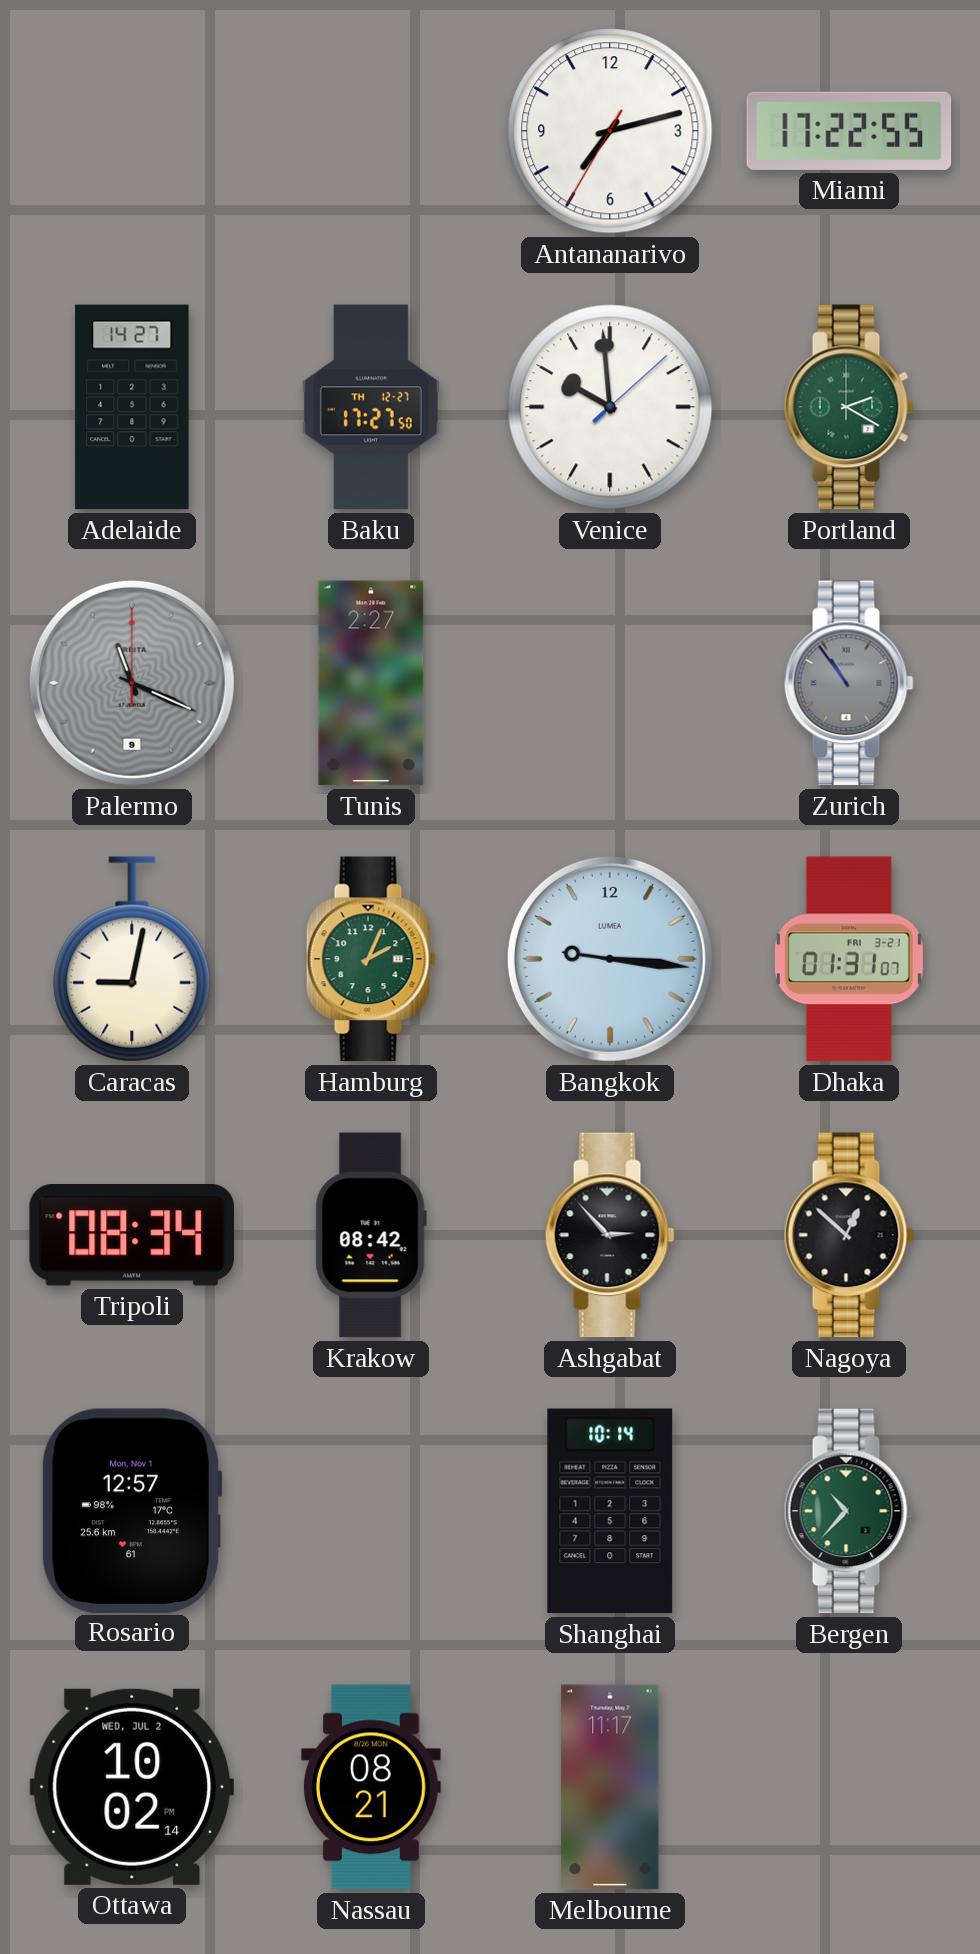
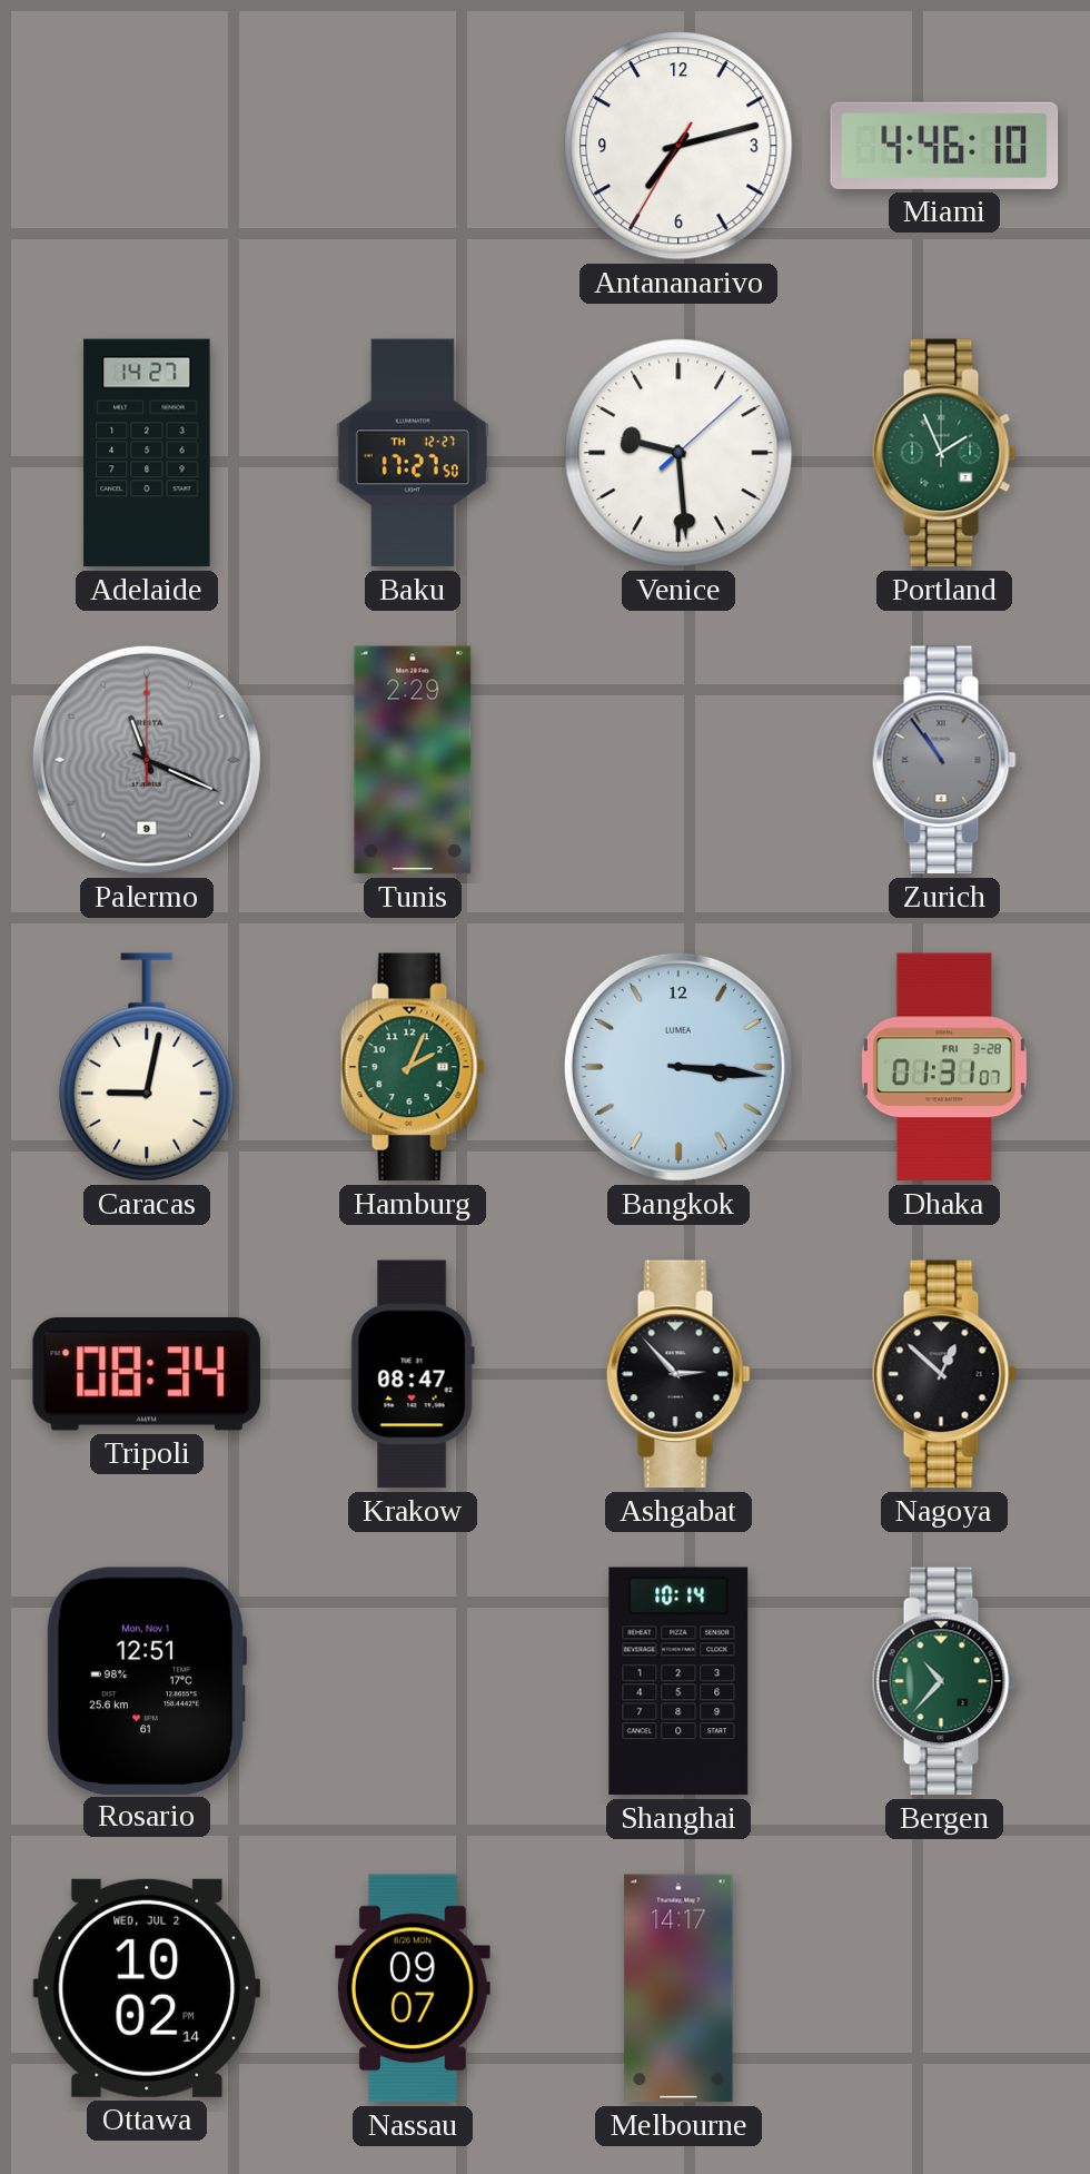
Miami: 17:22 -> 4:46 (944, 146)
Venice: 9:59 -> 9:29 (678, 453)
Portland: 2:20 -> 1:56 (944, 453)
Tunis: 2:27 -> 2:29 (413, 760)
Bangkok: 9:16 -> 3:16 (678, 1067)
Dhaka date: FRI 3-21 -> FRI 3-28 (944, 1067)
Krakow: 08:42 -> 08:47 (413, 1374)
Rosario: 12:57 -> 12:51 (147, 1680)
Nassau: 08:21 -> 09:07 (413, 1988)
Melbourne: 11:17 -> 14:17 (678, 1988)
